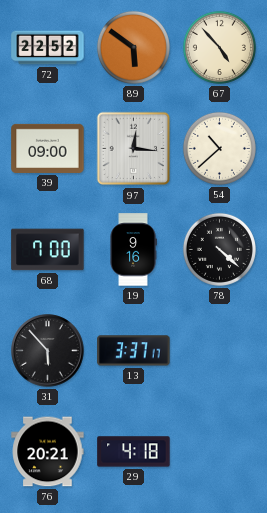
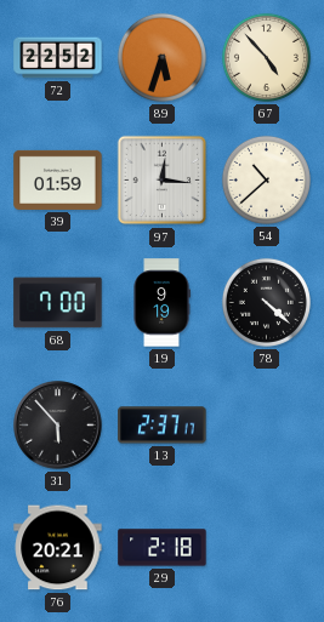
89: 5:51 -> 5:33 (161, 57)
39: 09:00 -> 01:59 (58, 179)
19: 9:16 -> 9:19 (161, 303)
13: 3:37 -> 2:37 (163, 426)
29: 4:18 -> 2:18 (163, 548)
